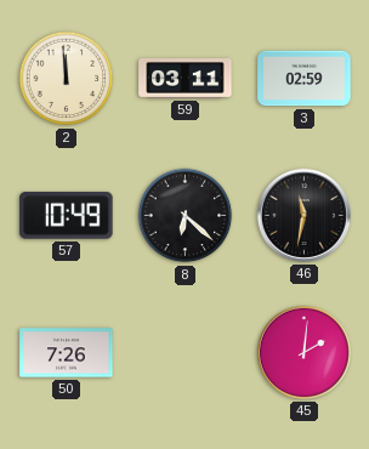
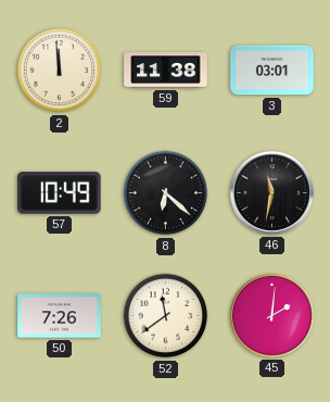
59: 03:11 -> 11:38 (166, 71)
3: 02:59 -> 03:01 (272, 71)
52: none -> 11:39 (166, 316)
